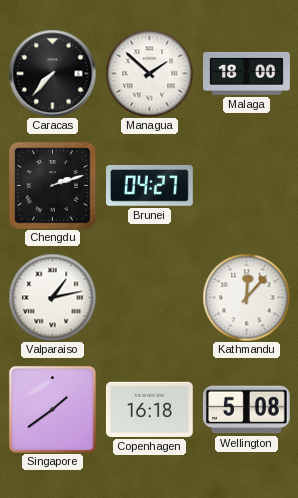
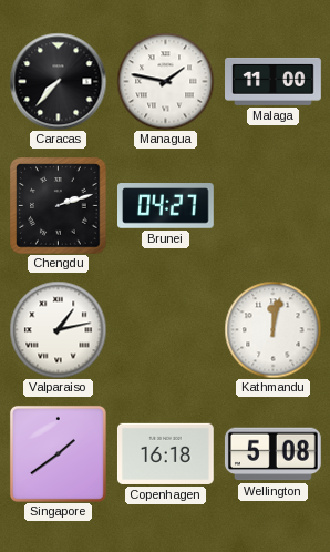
Managua: 1:52 -> 1:47 (165, 81)
Malaga: 18:00 -> 11:00 (274, 81)
Kathmandu: 12:07 -> 12:02 (272, 329)
